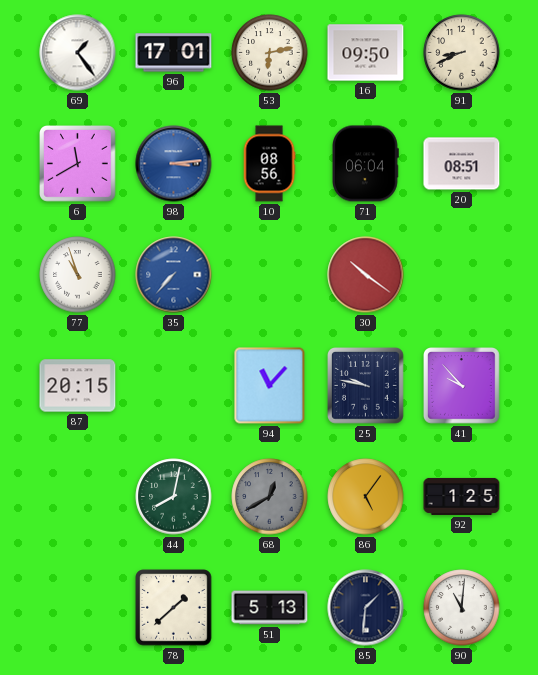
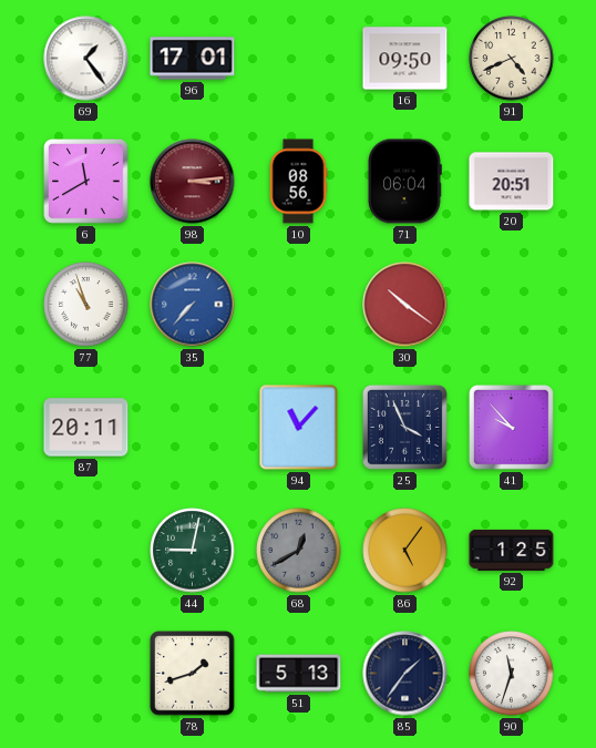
53: 6:13 -> none (270, 53)
91: 8:41 -> 4:41 (512, 59)
98 dial: blue -> burgundy (193, 182)
20: 08:51 -> 20:51 (512, 182)
87: 20:15 -> 20:11 (86, 428)
25: 9:47 -> 3:56 (405, 428)
44: 8:02 -> 9:02 (193, 551)
78: 1:38 -> 1:42 (193, 674)
85: 1:31 -> 1:36 (405, 674)
90: 11:01 -> 11:33 (512, 674)
